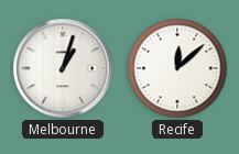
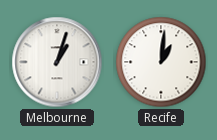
Recife: 12:08 -> 1:01 (161, 62)
